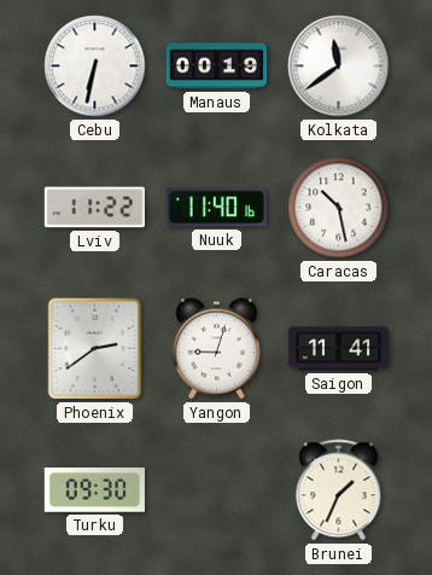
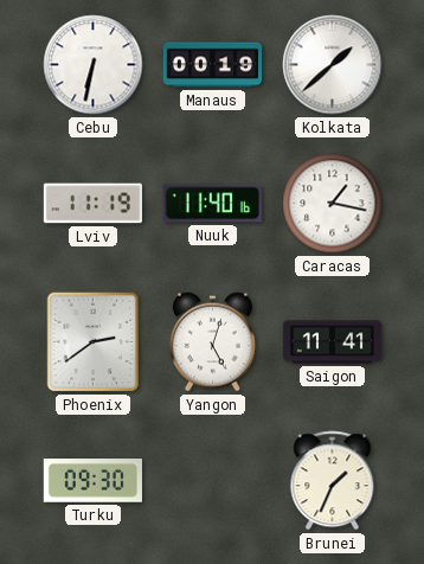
Kolkata: 11:39 -> 1:38 (333, 65)
Lviv: 11:22 -> 11:19 (92, 204)
Caracas: 10:28 -> 1:17 (333, 204)
Yangon: 9:03 -> 5:03 (212, 342)
